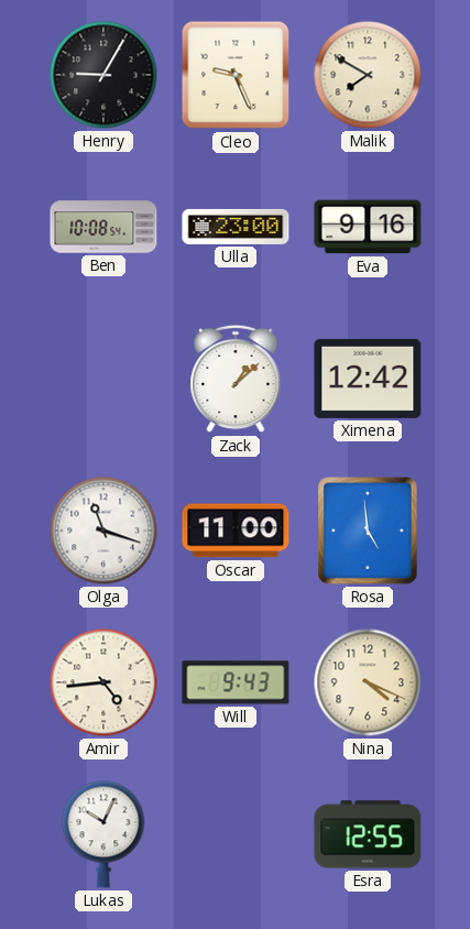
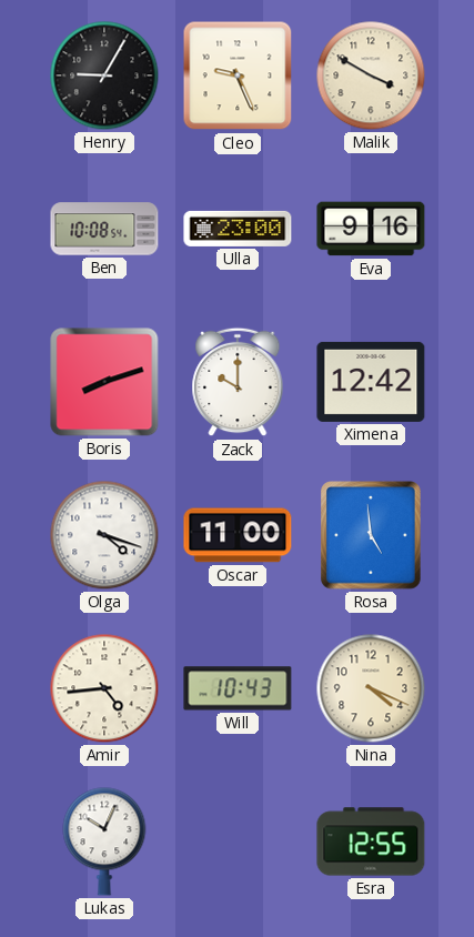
Malik: 7:50 -> 3:50 (371, 75)
Boris: none -> 8:12 (104, 382)
Zack: 1:08 -> 10:00 (238, 382)
Olga: 11:18 -> 4:18 (104, 535)
Will: 9:43 -> 10:43 (238, 688)
